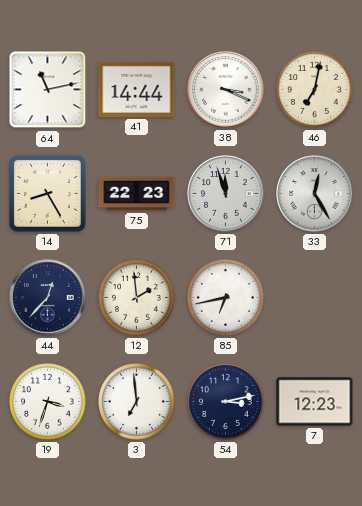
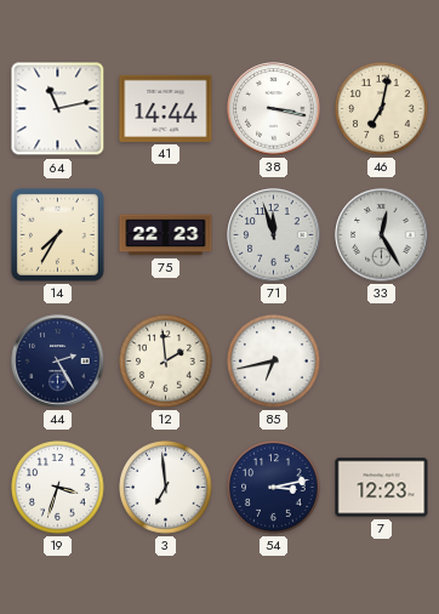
38: 3:19 -> 3:17 (274, 109)
14: 8:25 -> 7:35 (57, 234)
44: 12:37 -> 2:25 (58, 362)
